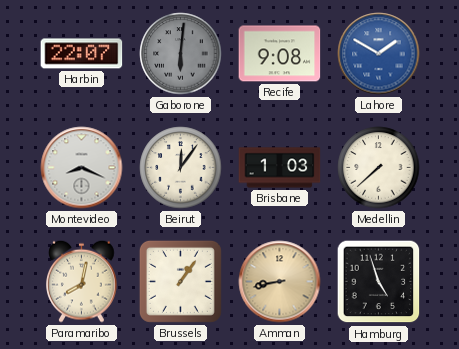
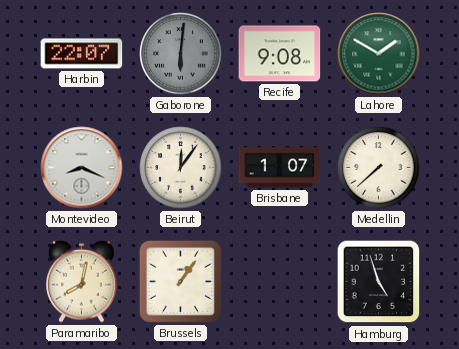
Lahore dial: blue -> green (379, 54)
Brisbane: 1:03 -> 1:07 (280, 168)
Amman: 8:43 -> none (280, 282)
